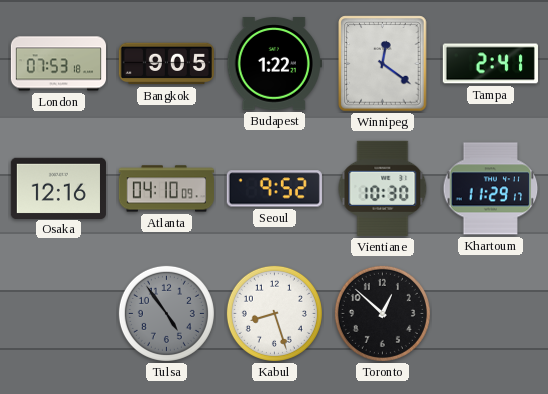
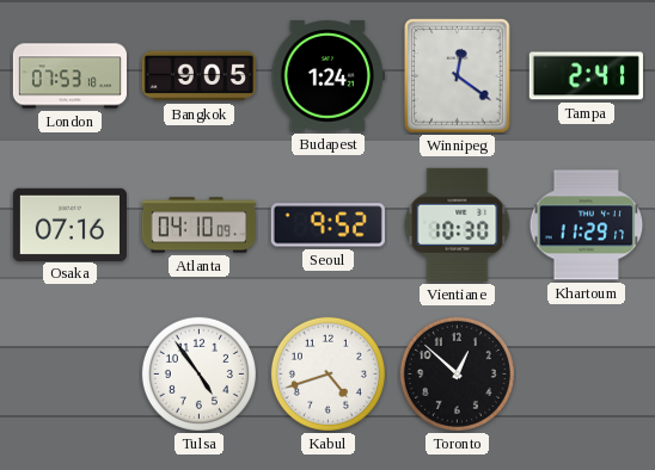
Budapest: 1:22 -> 1:24 (327, 76)
Osaka: 12:16 -> 07:16 (69, 224)
Tulsa dial: grey -> white (198, 373)
Kabul: 8:27 -> 4:42 (327, 373)
